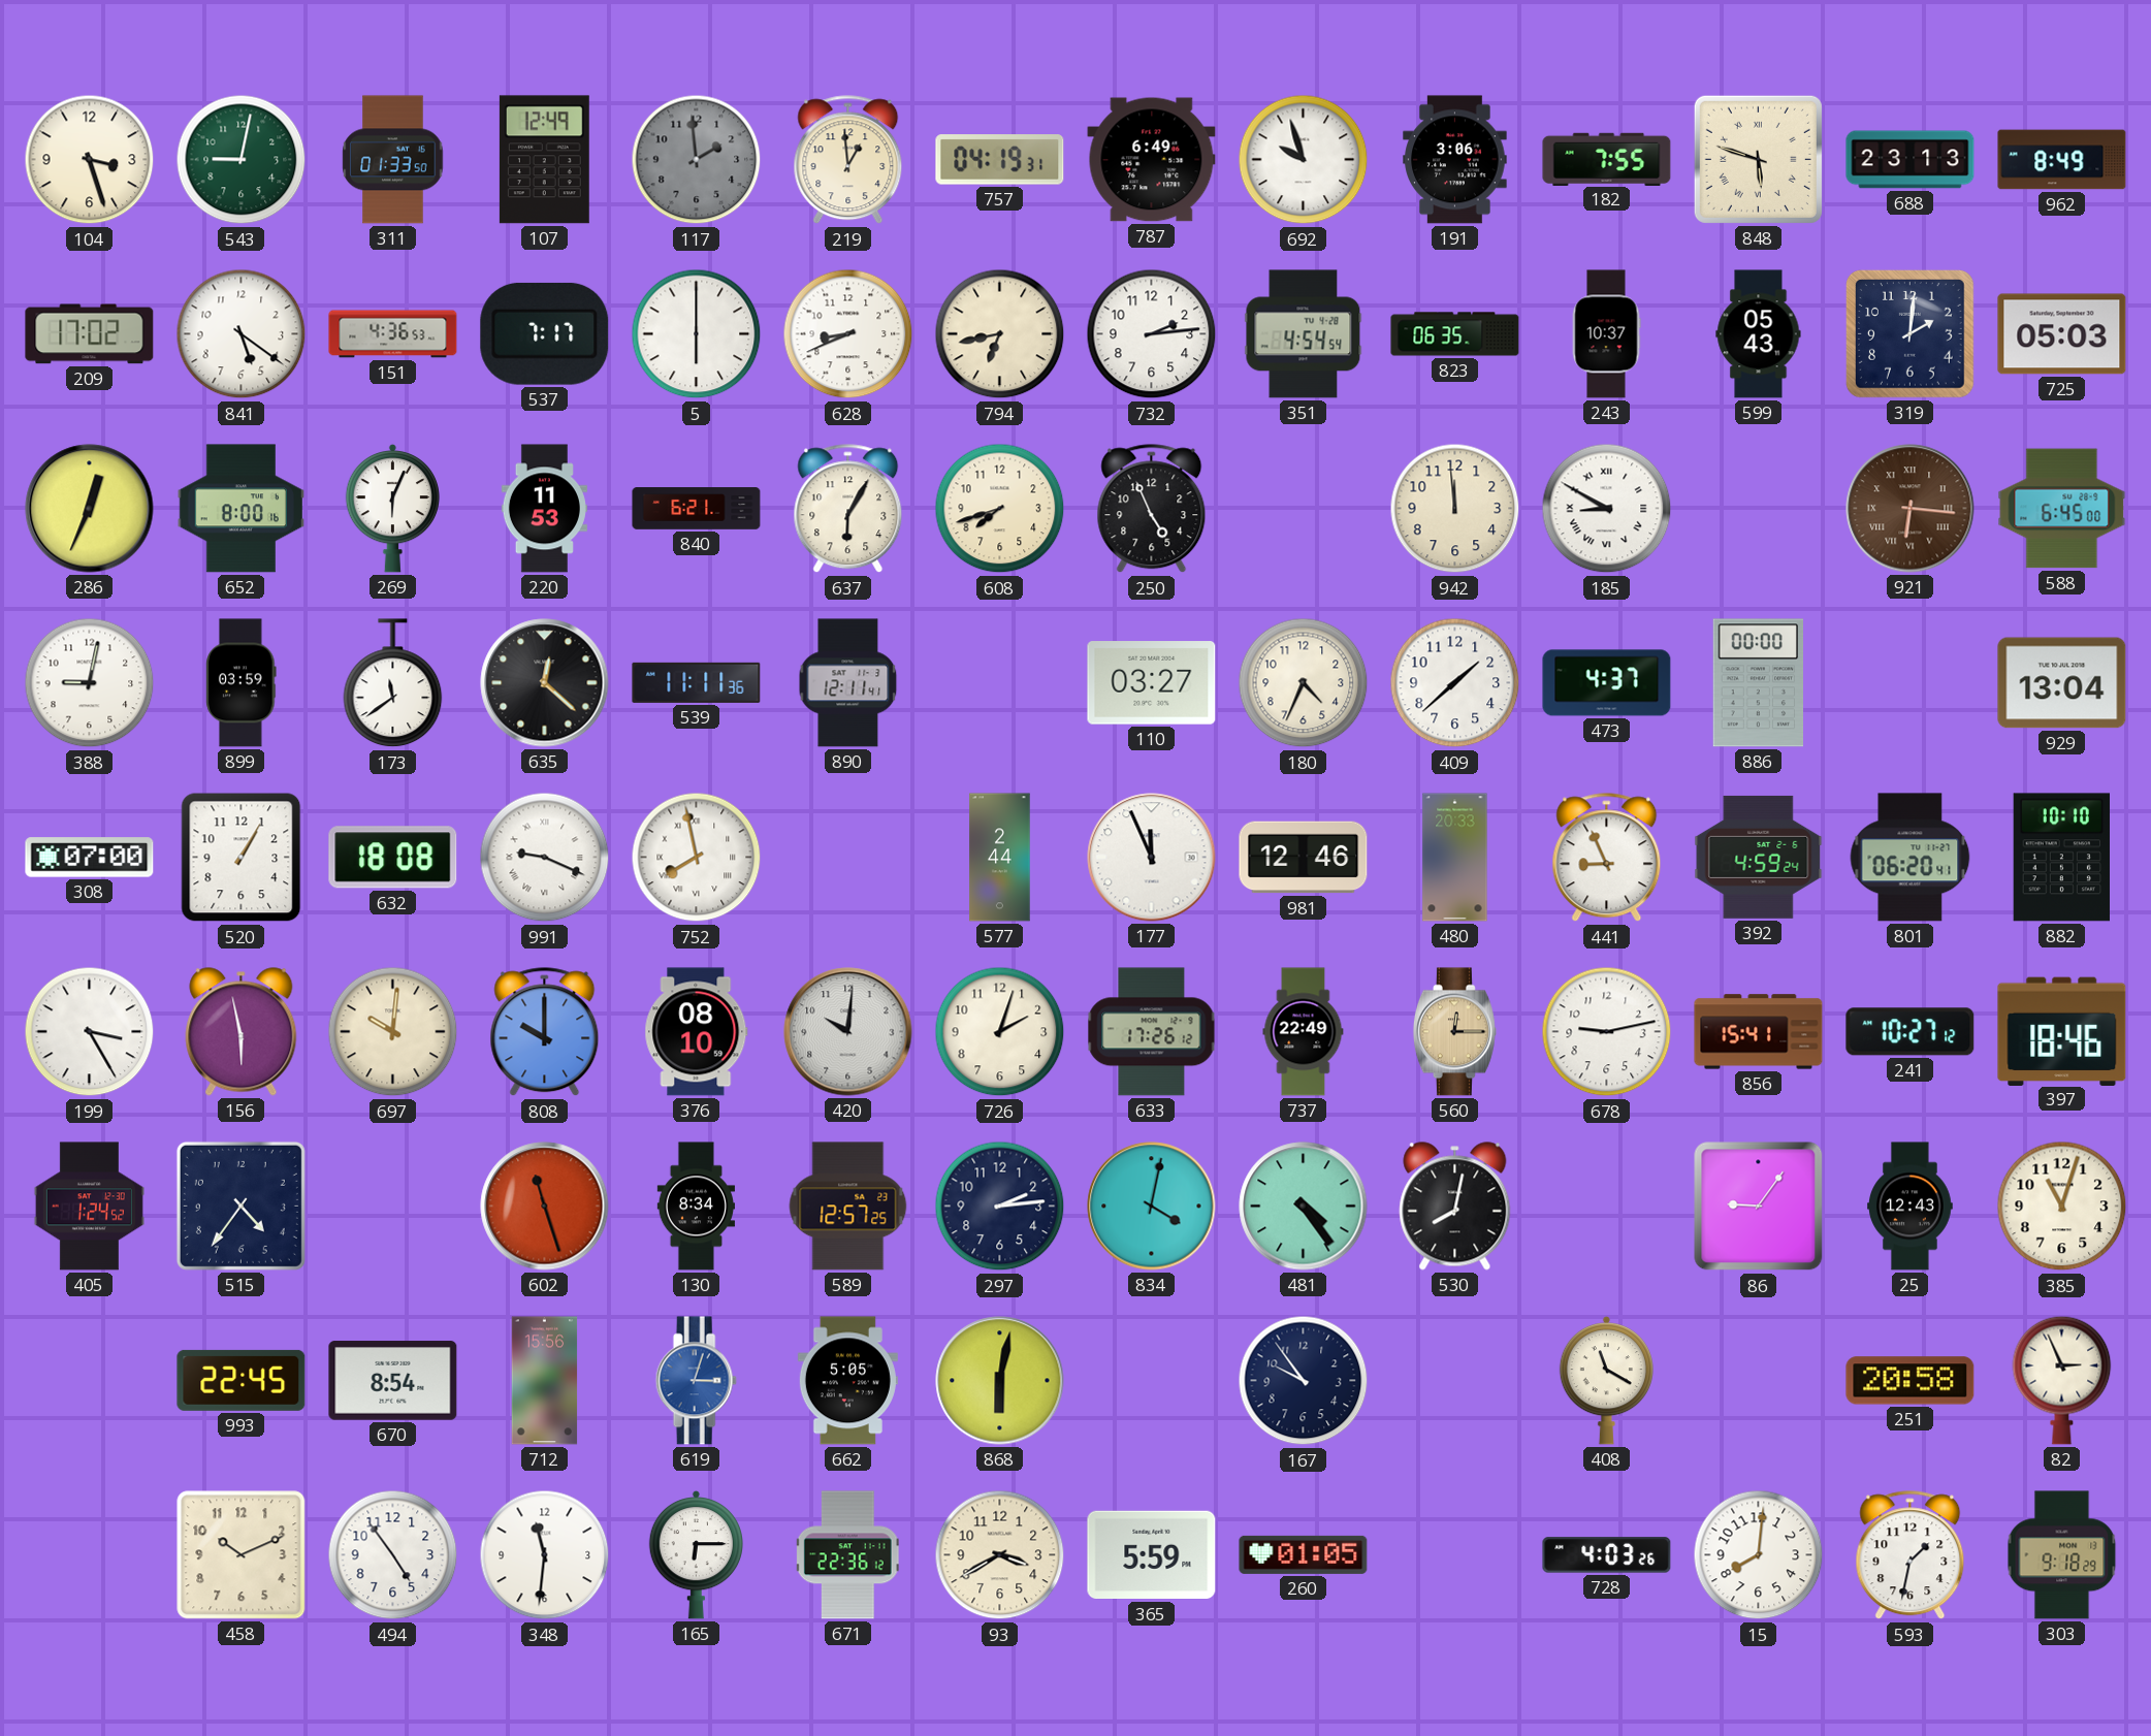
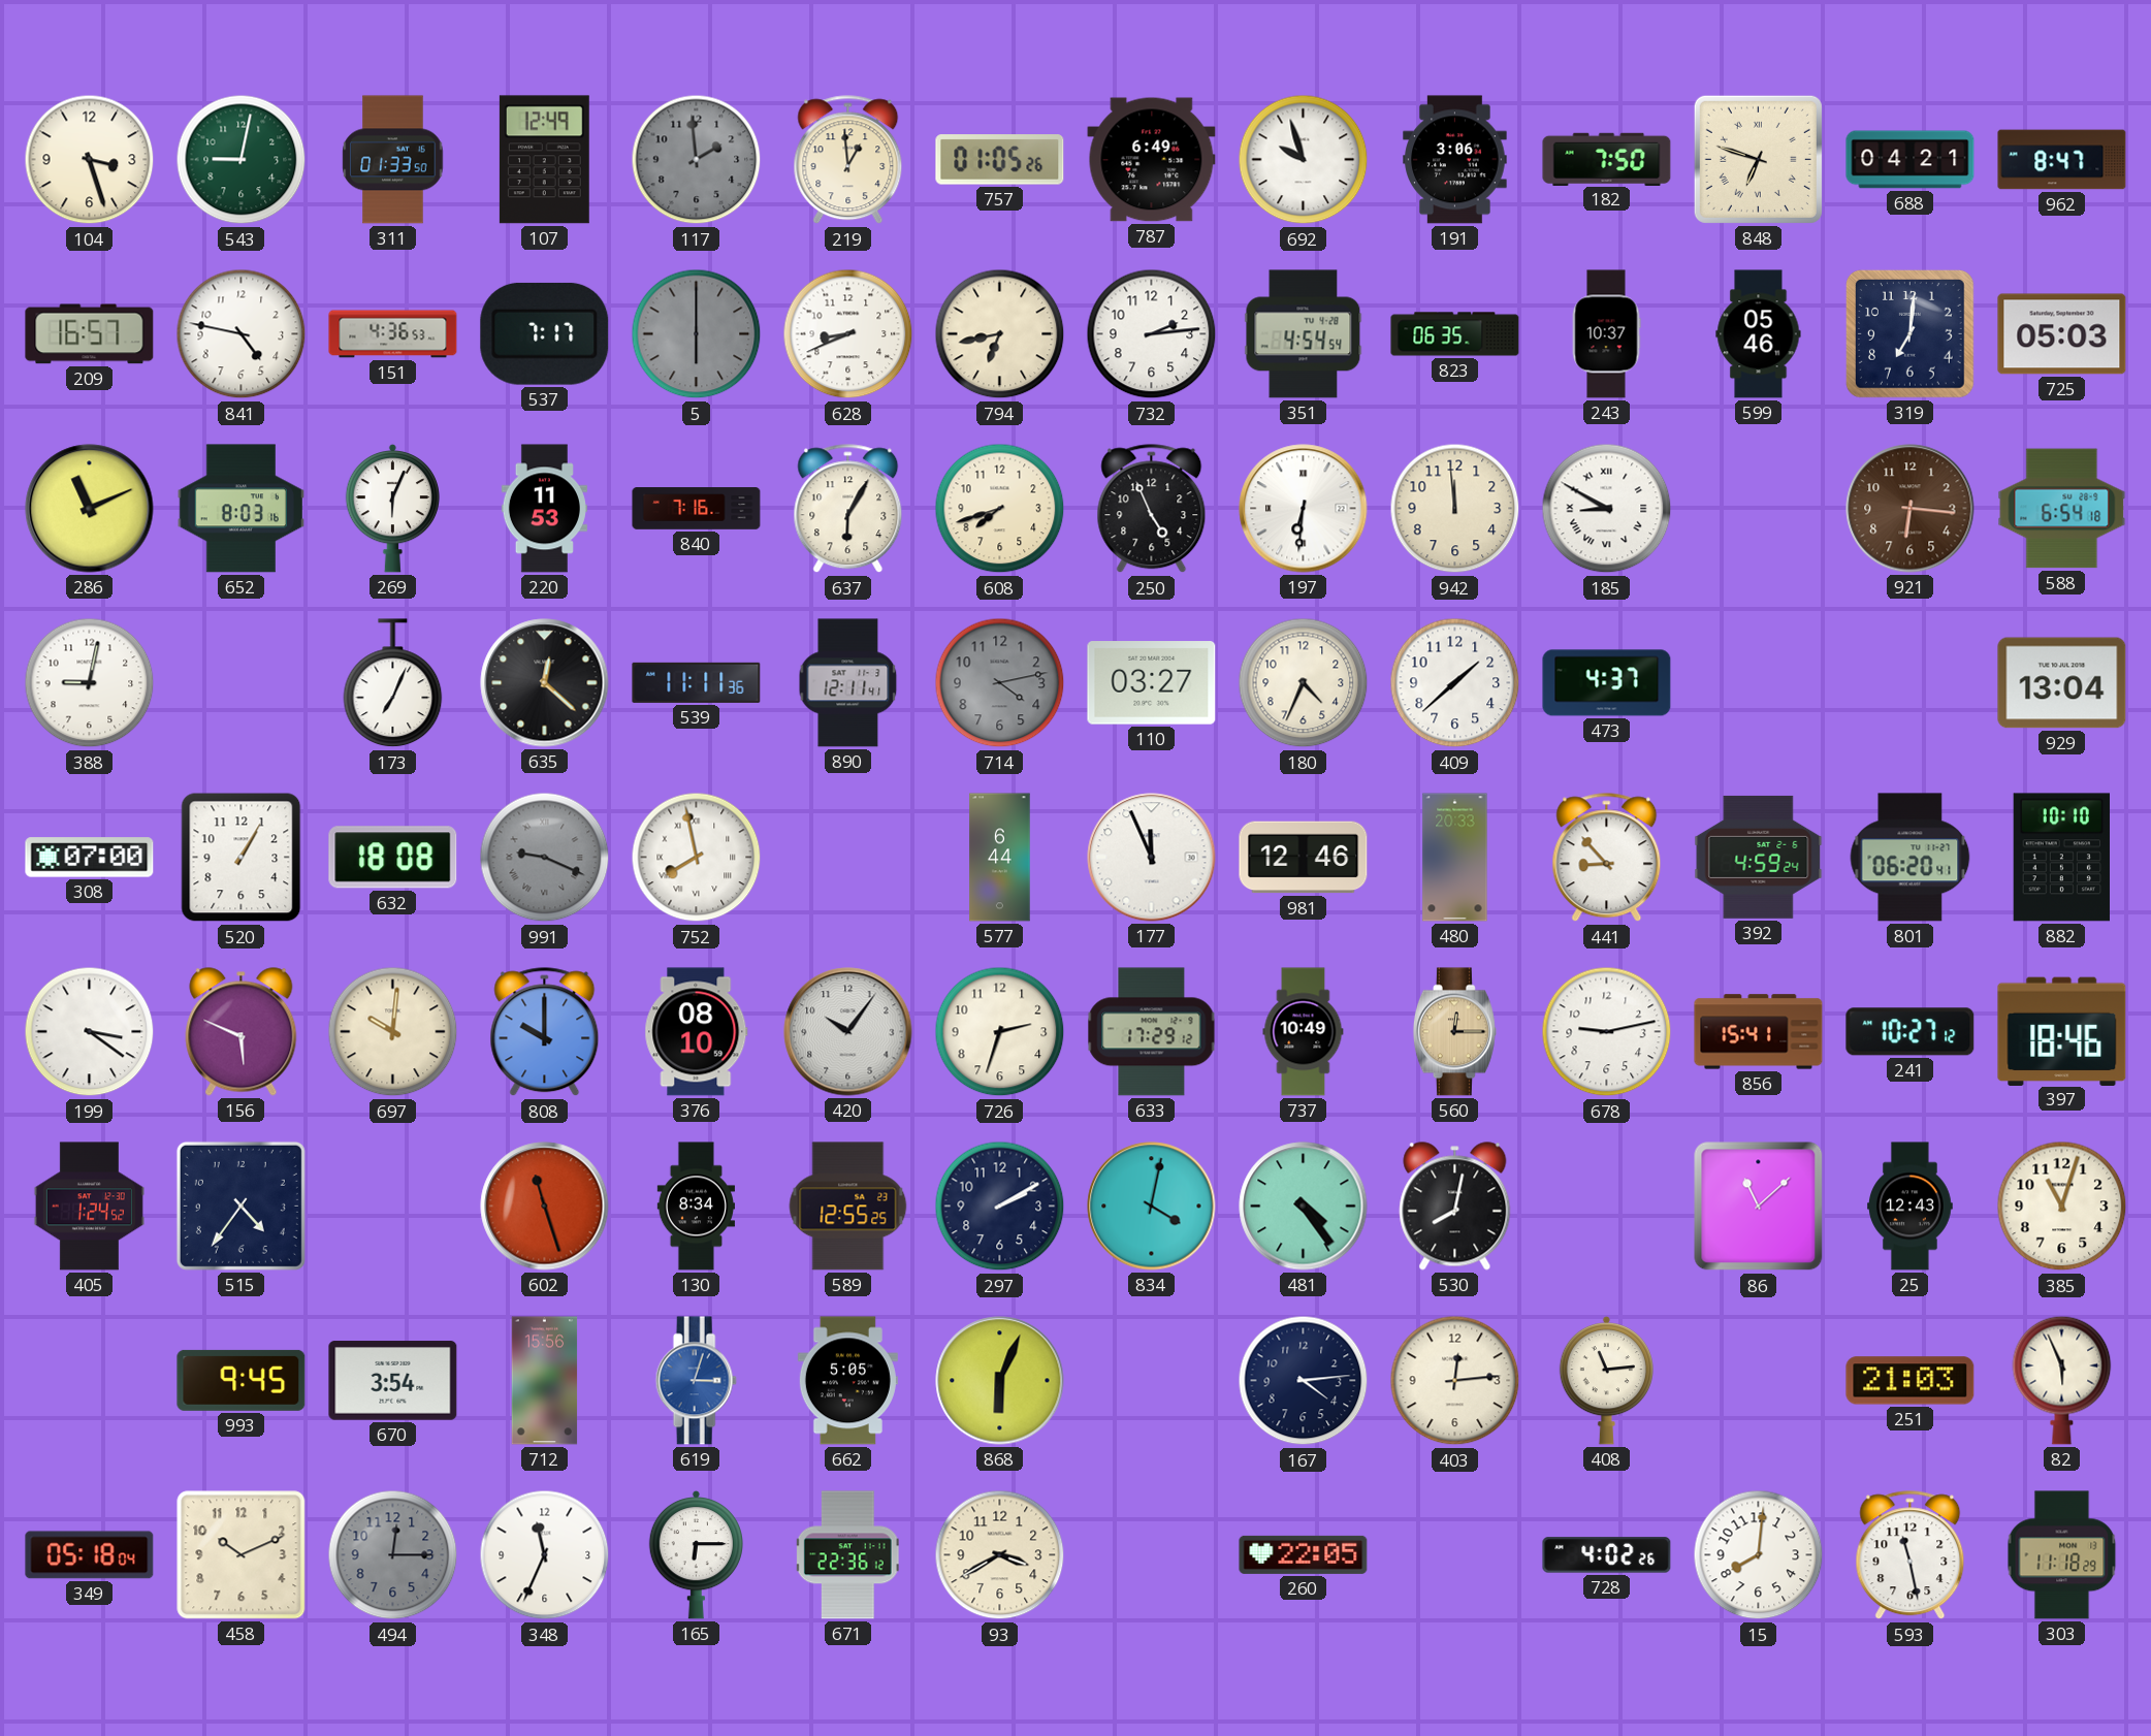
757: 04:19 -> 01:05 (1000, 160)
182: 7:55 -> 7:50 (1607, 159)
848: 5:48 -> 6:48 (1758, 159)
688: 23:13 -> 04:21 (1911, 160)
962: 8:49 -> 8:47 (2062, 160)
209: 17:02 -> 16:57 (90, 334)
841: 5:21 -> 4:47 (242, 334)
5 dial: white -> grey (697, 334)
599: 05:43 -> 05:46 (1759, 334)
319: 2:01 -> 7:01 (1911, 334)
286: 12:34 -> 11:11 (90, 509)
652: 8:00 -> 8:03 (240, 509)
840: 6:21 -> 7:16 (697, 509)
197: none -> 6:31 (1304, 509)
921 numerals: Roman -> Arabic (1911, 509)
588: 6:45 -> 6:54 (2062, 509)
899: 03:59 -> none (242, 683)
173: 11:39 -> 7:04 (393, 683)
714: none -> 4:13 (1000, 683)
886: 00:00 -> none (1758, 683)
991 dial: white -> grey (545, 858)
577: 2:44 -> 6:44 (1000, 858)
441: 8:56 -> 8:53 (1607, 858)
199: 3:25 -> 3:21 (90, 1032)
156: 5:58 -> 5:49 (242, 1032)
420: 10:01 -> 10:06 (848, 1032)
726: 2:03 -> 2:33 (1000, 1032)
633: 17:26 -> 17:29 (1152, 1032)
737: 22:49 -> 10:49 (1304, 1032)
589: 12:57 -> 12:55 (848, 1207)
297: 2:14 -> 2:10 (1000, 1207)
86: 9:06 -> 11:08 (1759, 1207)
993: 22:45 -> 9:45 (242, 1380)
670: 8:54 -> 3:54 (393, 1381)
868: 6:02 -> 6:04 (1000, 1381)
167: 9:54 -> 4:14 (1304, 1381)
403: none -> 12:14 (1455, 1381)
408: 11:20 -> 11:14 (1606, 1380)
251: 20:58 -> 21:03 (1911, 1381)
82: 2:56 -> 5:56 (2062, 1380)
349: none -> 05:18 (90, 1555)
494: 4:54 -> 12:15 (393, 1555)
494 dial: white -> grey (393, 1555)
348: 11:31 -> 11:34 (545, 1555)
365: 5:59 -> none (1152, 1555)
260: 01:05 -> 22:05 (1304, 1554)
728: 4:03 -> 4:02 (1607, 1555)
593: 1:32 -> 11:28 (1911, 1555)
303: 9:18 -> 11:18 (2062, 1555)
